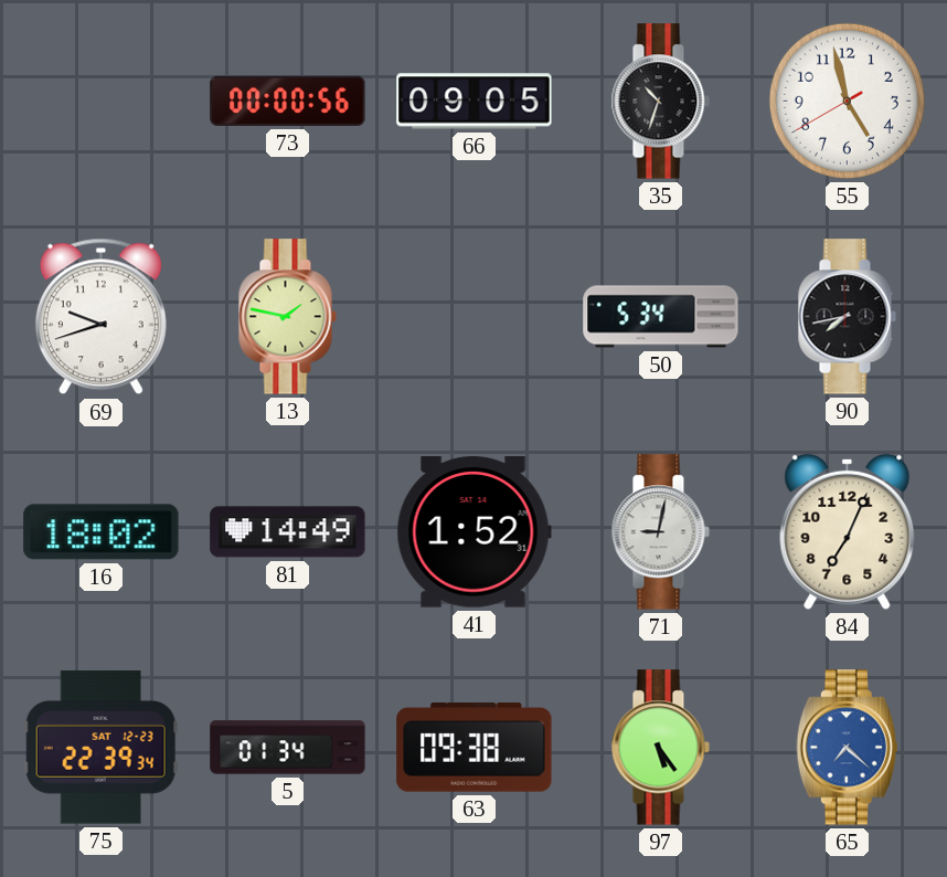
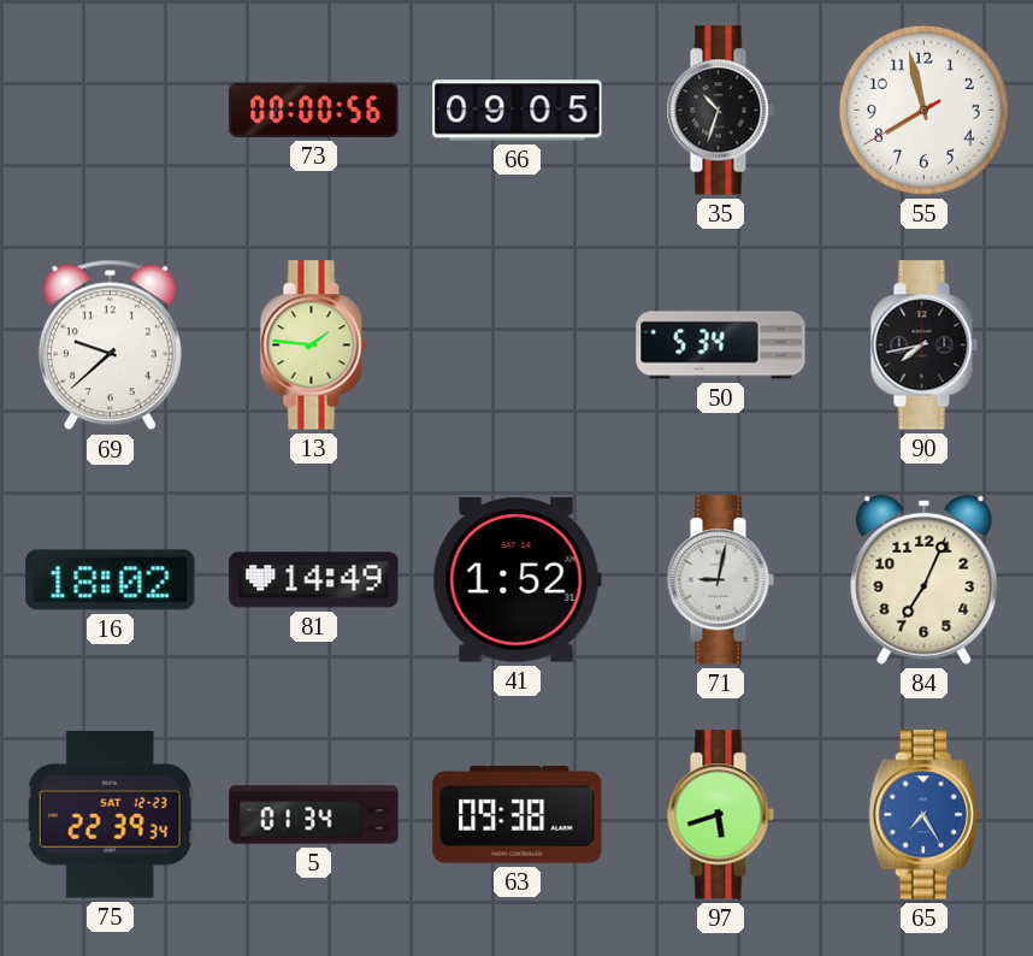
55: 4:57 -> 7:57 (923, 110)
69: 9:42 -> 9:38 (110, 346)
13: 1:47 -> 1:46 (313, 346)
97: 5:24 -> 5:42 (720, 815)
65: 7:22 -> 7:25 (923, 815)
